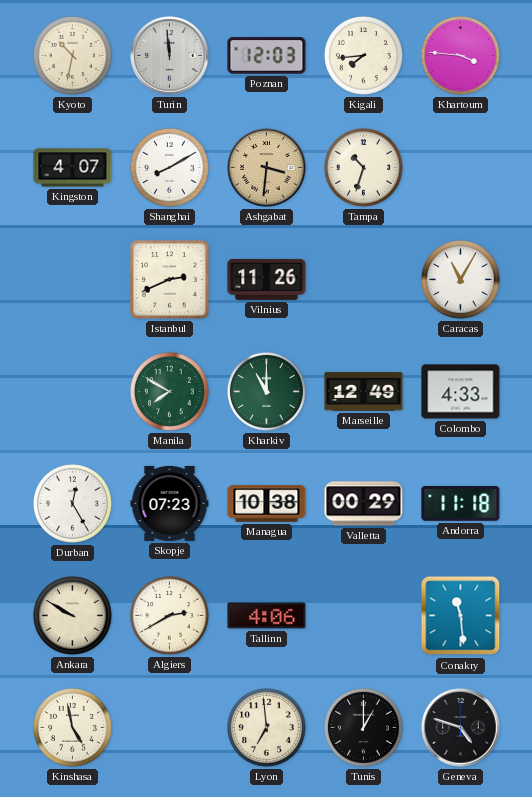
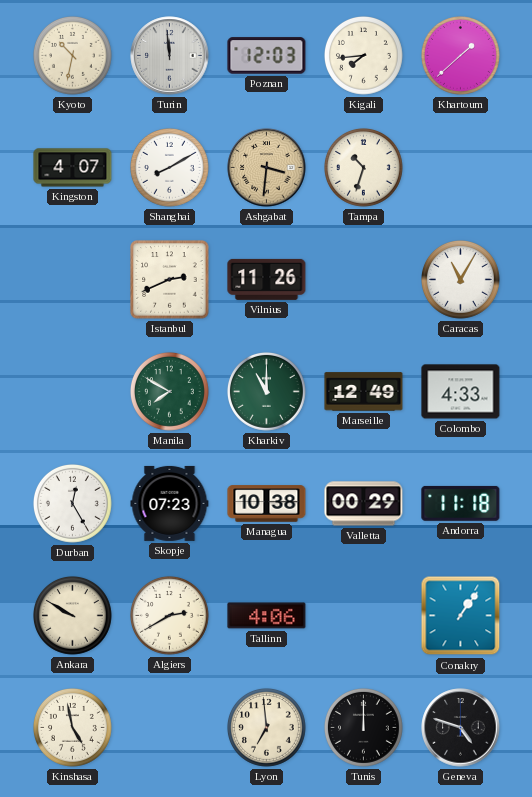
Khartoum: 3:46 -> 1:38 (461, 56)
Conakry: 11:29 -> 1:06 (461, 616)
Tunis: 1:00 -> 12:00 (364, 728)
